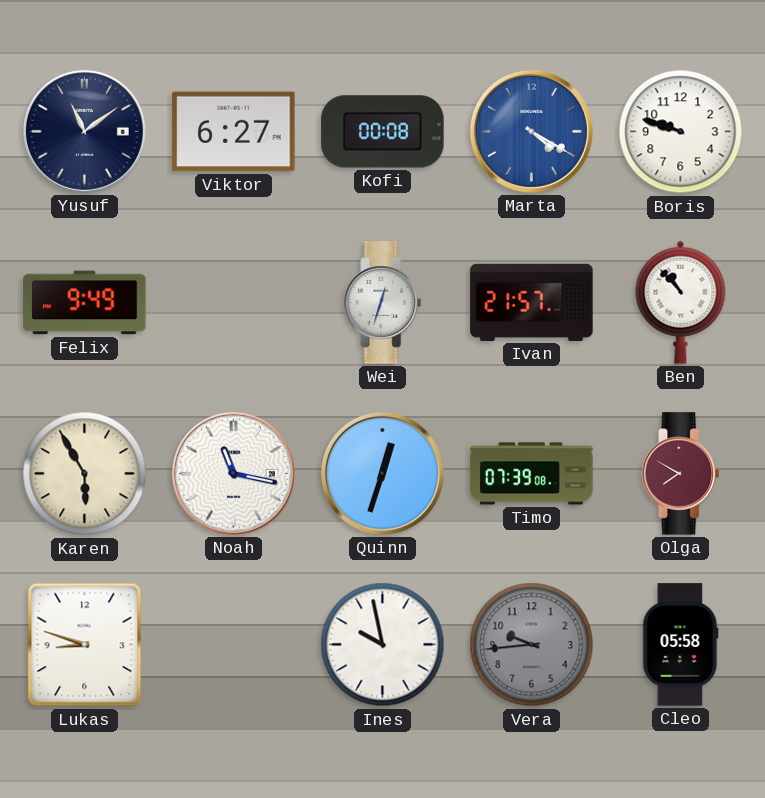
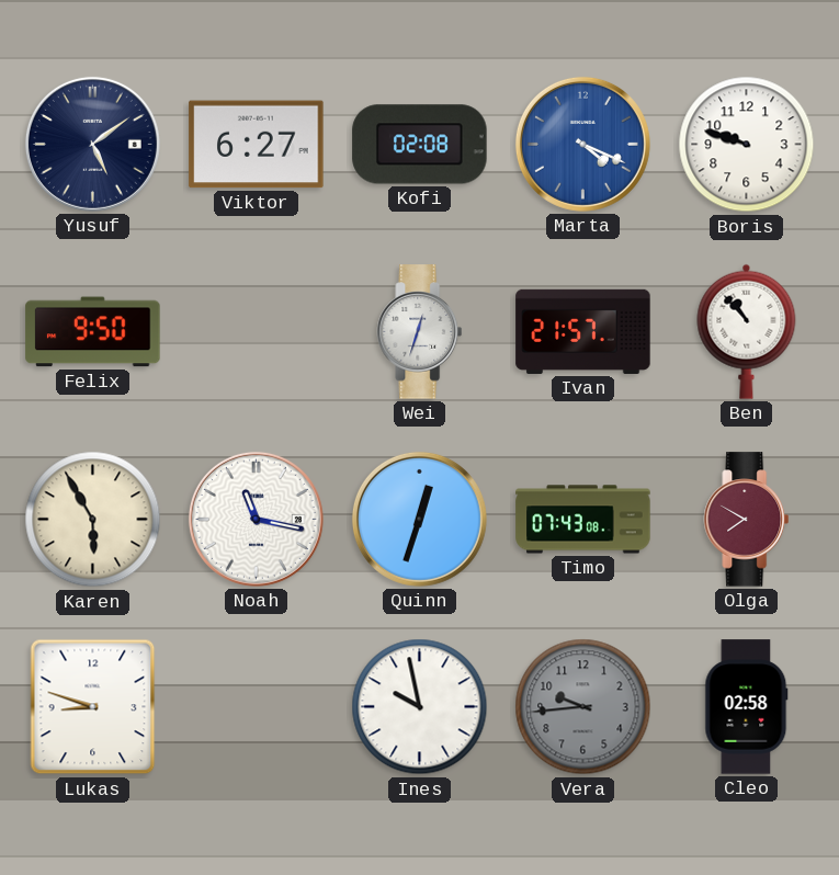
Yusuf: 11:09 -> 5:09 (92, 144)
Kofi: 00:08 -> 02:08 (420, 145)
Marta: 4:20 -> 4:19 (582, 144)
Felix: 9:49 -> 9:50 (93, 332)
Timo: 07:39 -> 07:43 (583, 520)
Cleo: 05:58 -> 02:58 (747, 707)
